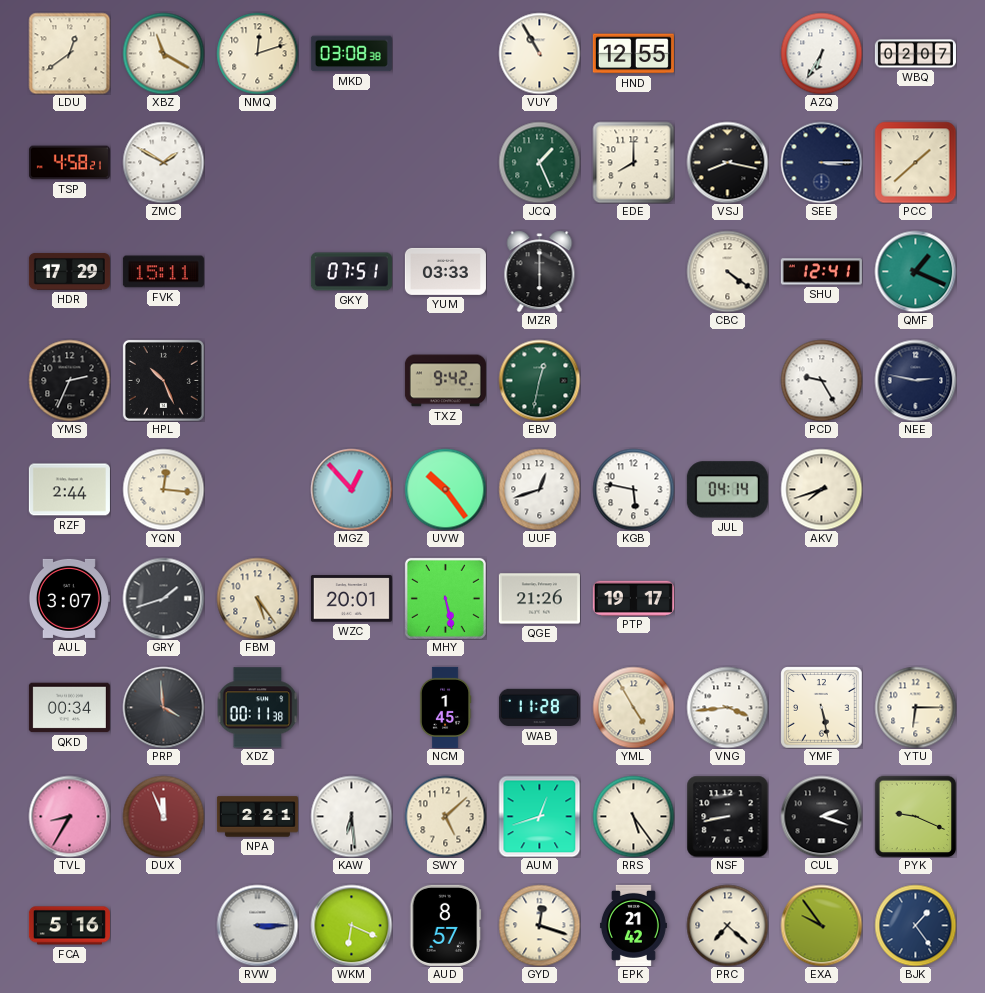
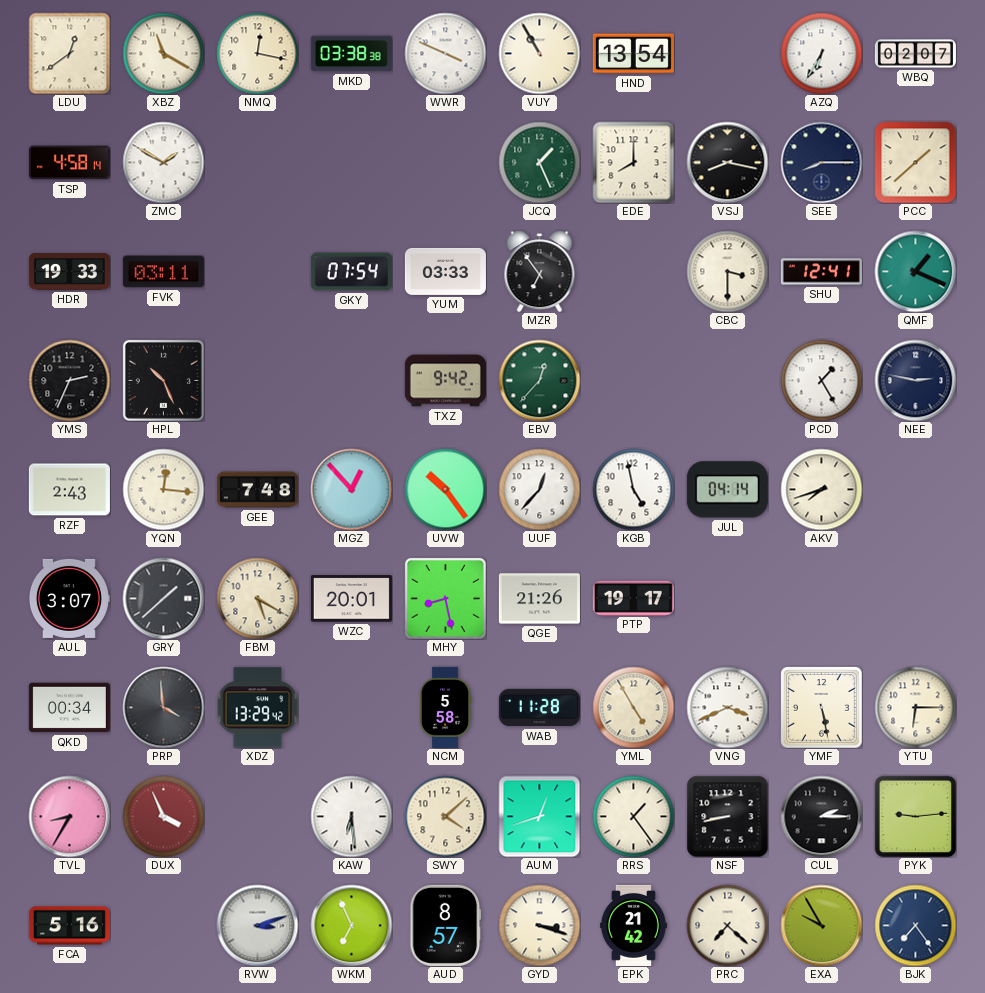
NMQ: 12:12 -> 12:17 (257, 53)
MKD: 03:08 -> 03:38 (351, 54)
WWR: none -> 3:49 (445, 53)
HND: 12:55 -> 13:54 (633, 54)
TSP: 4:58:21 -> 4:58:14 (69, 163)
SEE: 3:15 -> 8:15 (821, 162)
HDR: 17:29 -> 19:33 (69, 271)
FVK: 15:11 -> 03:11 (163, 272)
GKY: 07:51 -> 07:54 (351, 272)
MZR: 6:00 -> 6:54 (540, 271)
CBC: 4:21 -> 3:30 (727, 271)
EBV: 12:32 -> 12:37 (539, 380)
PCD: 9:25 -> 1:25 (821, 380)
RZF: 2:44 -> 2:43 (69, 490)
GEE: none -> 7:48 (257, 490)
UUF: 12:42 -> 12:37 (539, 489)
KGB: 5:47 -> 4:58 (633, 489)
GRY: 1:42 -> 1:38 (163, 598)
FBM: 5:24 -> 5:20 (257, 598)
MHY: 5:28 -> 8:28 (445, 598)
XDZ: 00:11 -> 13:29 (257, 708)
NCM: 1:45 -> 5:58 (445, 707)
VNG: 3:44 -> 3:41 (727, 707)
DUX: 11:56 -> 3:56 (163, 816)
NPA: 2:21 -> none (257, 817)
SWY: 5:08 -> 4:08 (445, 816)
RRS: 5:24 -> 1:24 (633, 816)
CUL: 2:18 -> 2:15 (821, 816)
PYK: 9:19 -> 9:14 (915, 816)
RVW: 3:15 -> 3:12 (257, 925)
WKM: 6:19 -> 6:56 (351, 925)
GYD: 12:18 -> 3:18 (539, 925)
EXA: 9:54 -> 9:55 (821, 925)
BJK: 1:24 -> 7:24 (915, 925)
